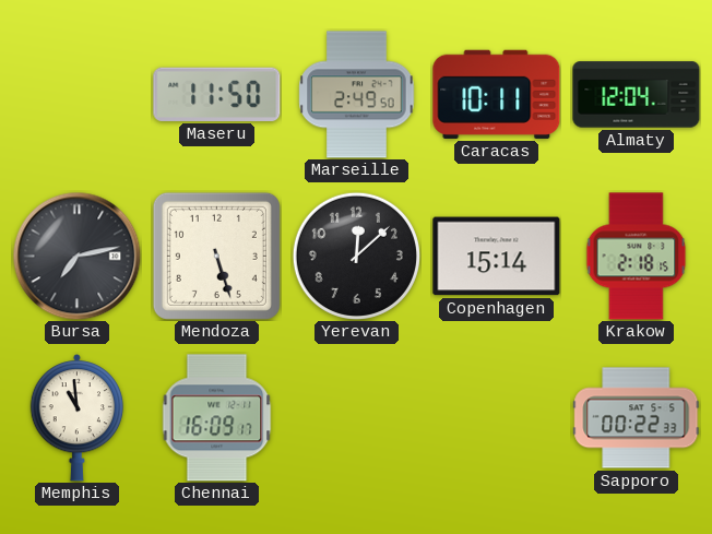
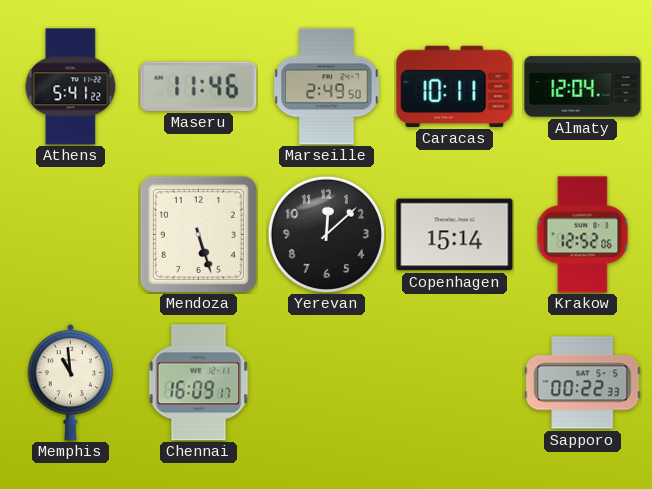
Athens: none -> 5:41 (71, 87)
Maseru: 11:50 -> 11:46 (199, 86)
Bursa: 7:13 -> none (76, 256)
Krakow: 2:18 -> 12:52 (583, 235)
